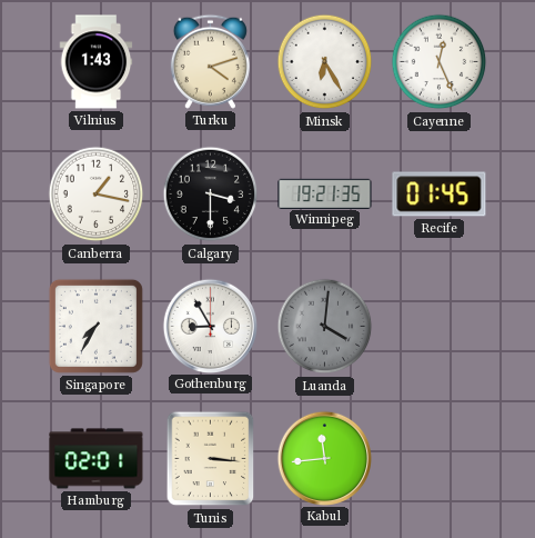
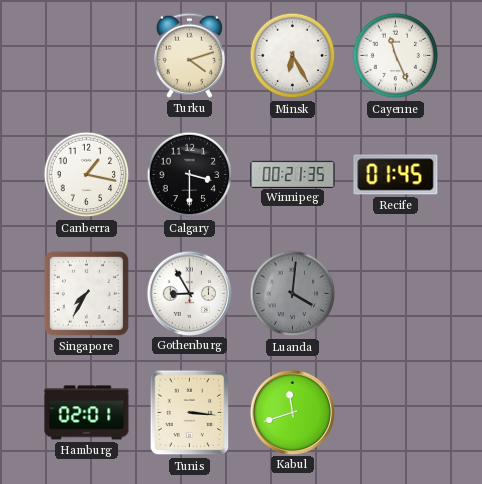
Vilnius: 1:43 -> none (97, 62)
Cayenne: 12:26 -> 11:26 (396, 56)
Winnipeg: 19:21 -> 00:21 (293, 174)
Kabul: 11:44 -> 11:42 (292, 412)
